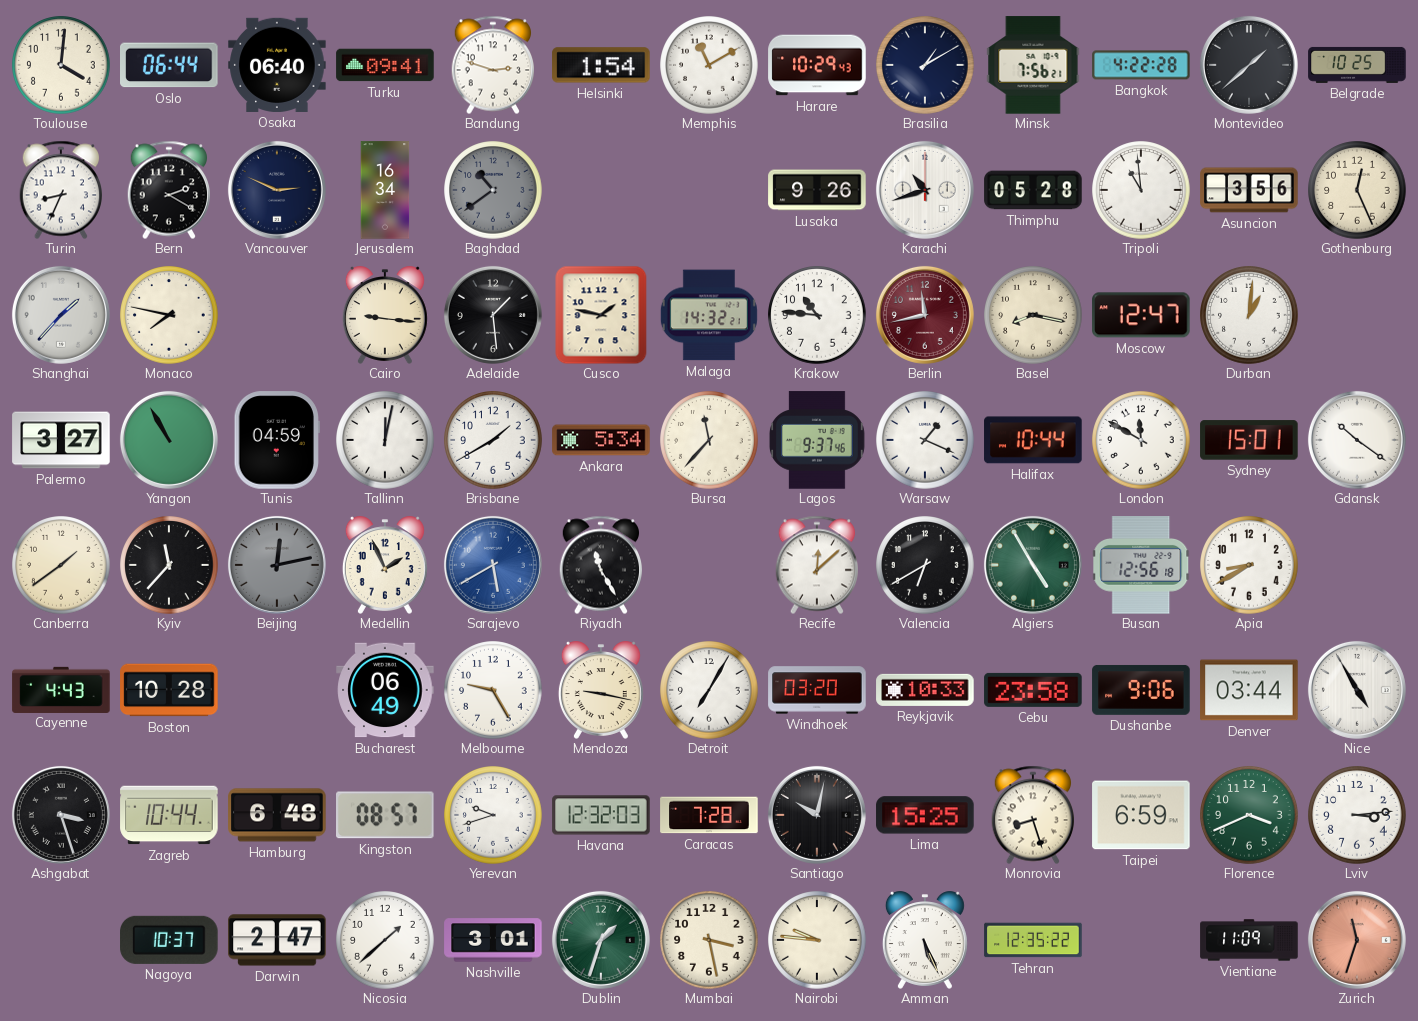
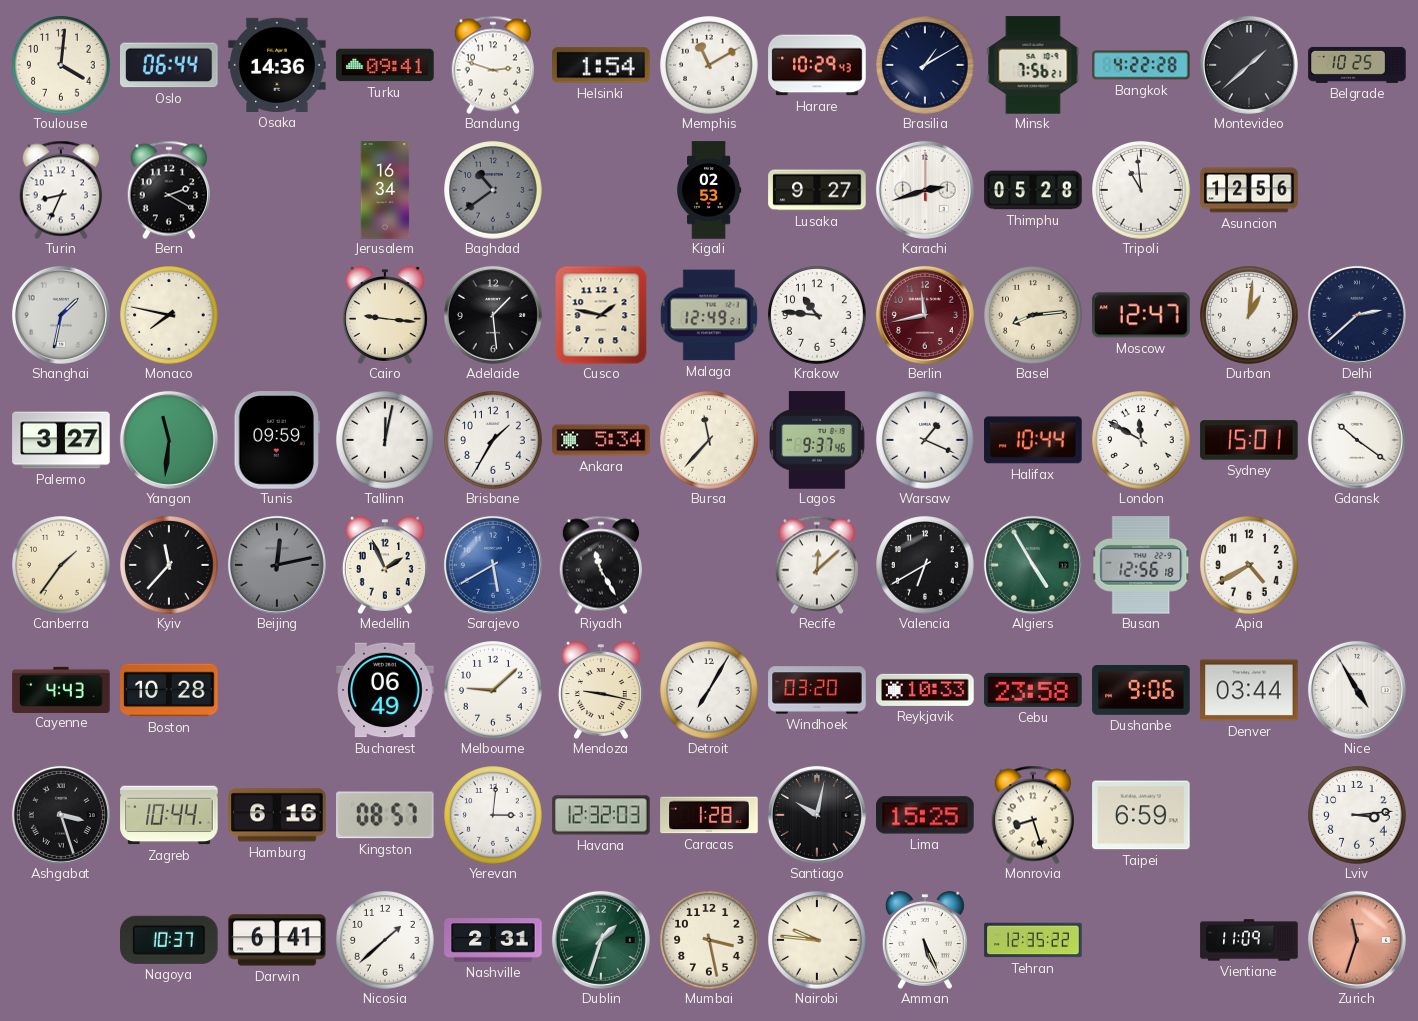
Osaka: 06:40 -> 14:36 (277, 65)
Vancouver: 2:49 -> none (277, 190)
Kigali: none -> 02:53 (709, 190)
Lusaka: 9:26 -> 9:27 (817, 190)
Karachi: 10:42 -> 2:42 (925, 190)
Asuncion: 3:56 -> 12:56 (1249, 190)
Gothenburg: 12:26 -> none (1357, 190)
Shanghai: 1:37 -> 1:32 (61, 315)
Malaga: 14:32 -> 12:49 (709, 315)
Basel: 8:17 -> 8:14 (1033, 315)
Delhi: none -> 2:38 (1357, 315)
Yangon: 10:55 -> 11:31 (169, 440)
Tunis: 04:59 -> 09:59 (277, 440)
Brisbane: 1:40 -> 1:35 (493, 440)
Canberra: 1:39 -> 1:36 (61, 565)
Apia: 8:40 -> 4:40 (1249, 565)
Melbourne: 9:25 -> 9:08 (493, 690)
Hamburg: 6:48 -> 6:16 (277, 815)
Yerevan: 9:42 -> 3:01 (493, 815)
Caracas: 7:28 -> 1:28 (709, 815)
Florence: 3:41 -> none (1249, 815)
Darwin: 2:47 -> 6:41 (277, 940)
Nashville: 3:01 -> 2:31 (493, 940)
